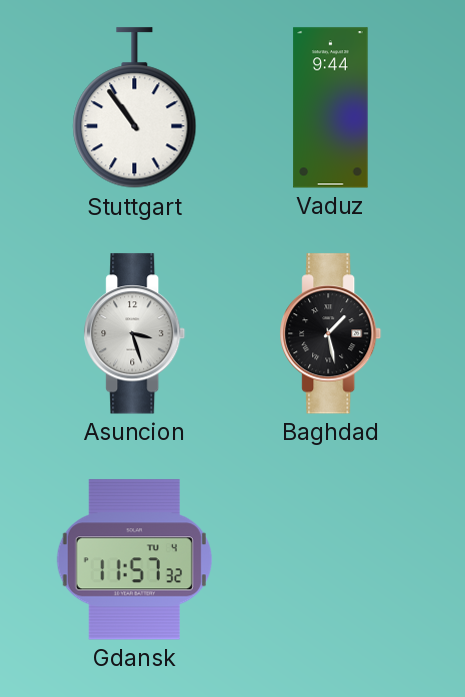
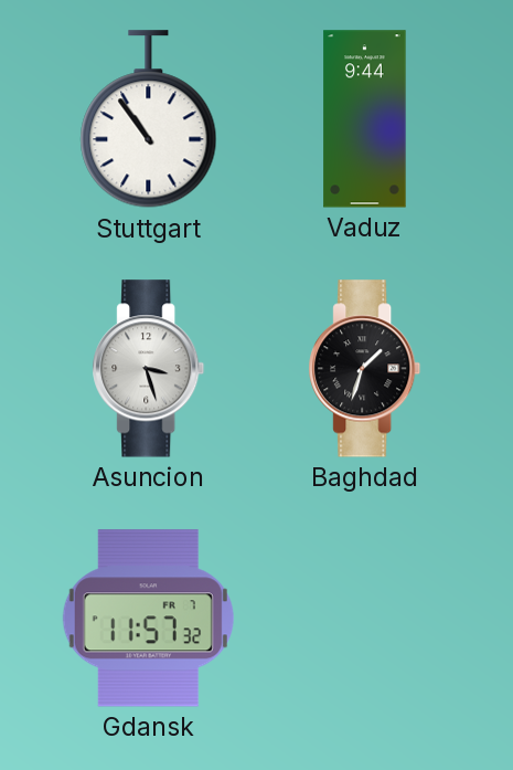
Baghdad: 1:28 -> 1:33 (365, 369)
Gdansk date: TU 4 -> FR 7 (148, 619)
